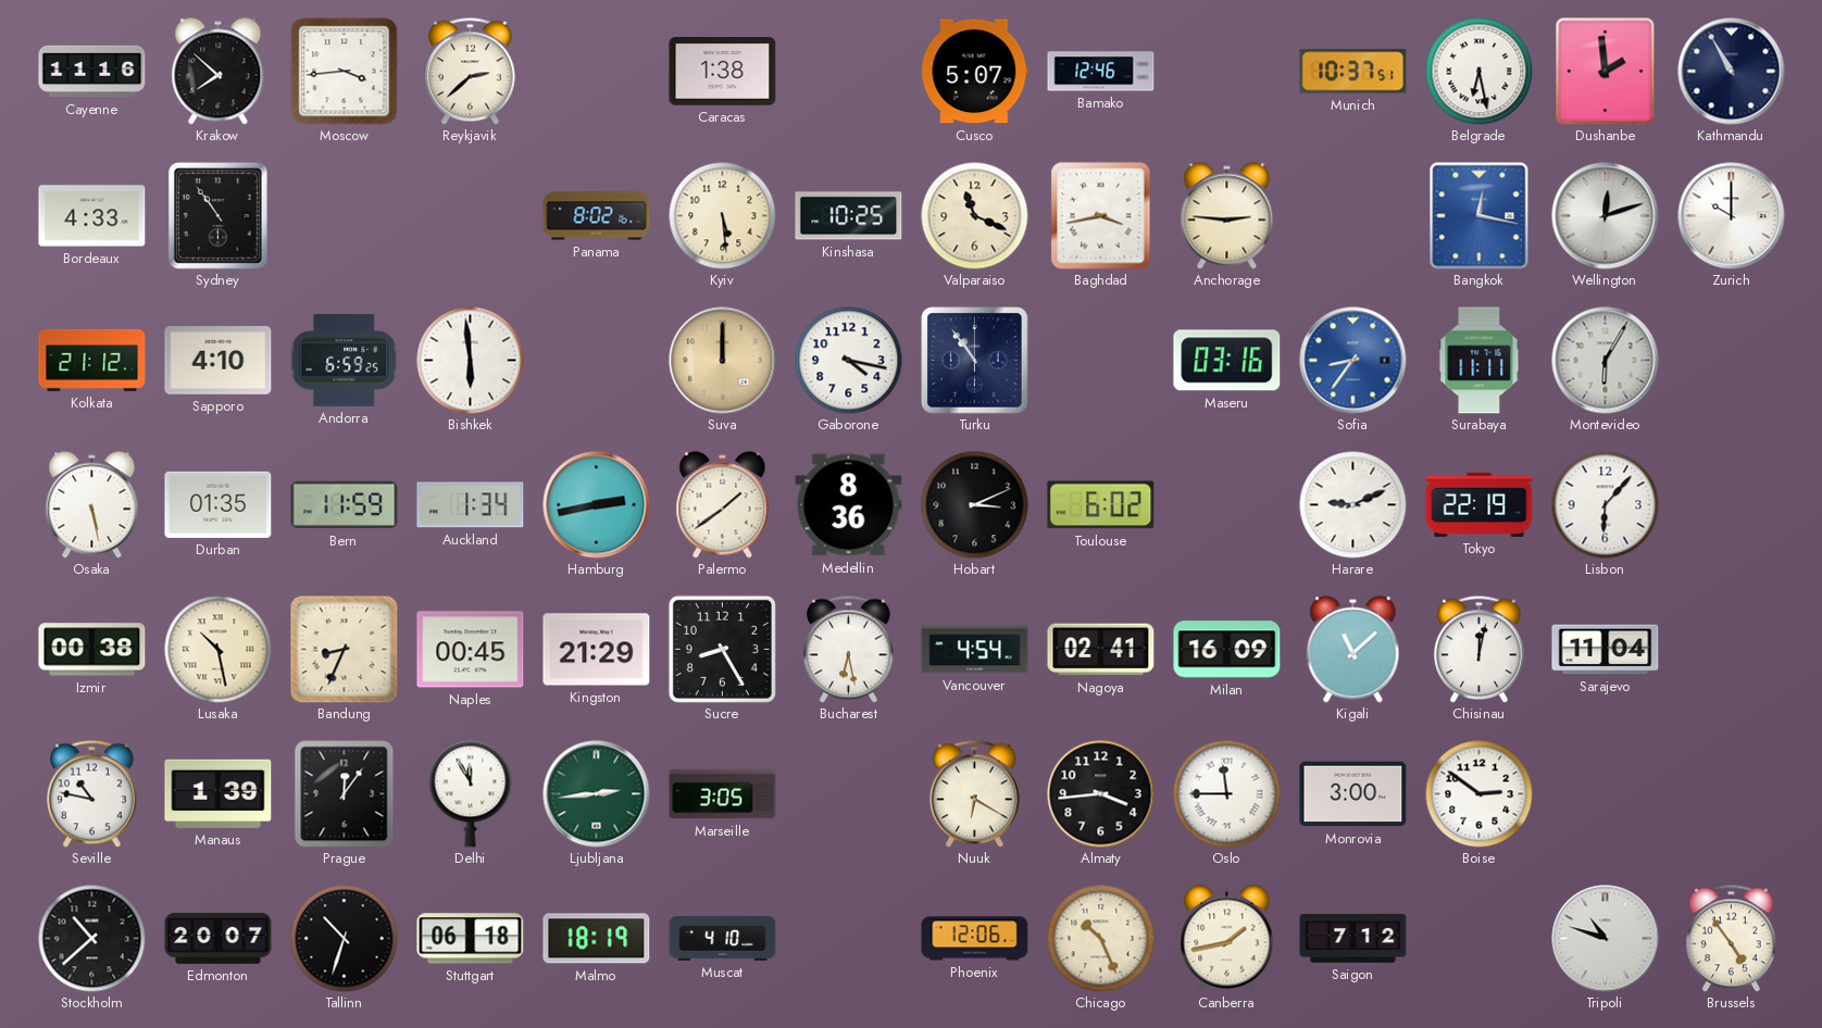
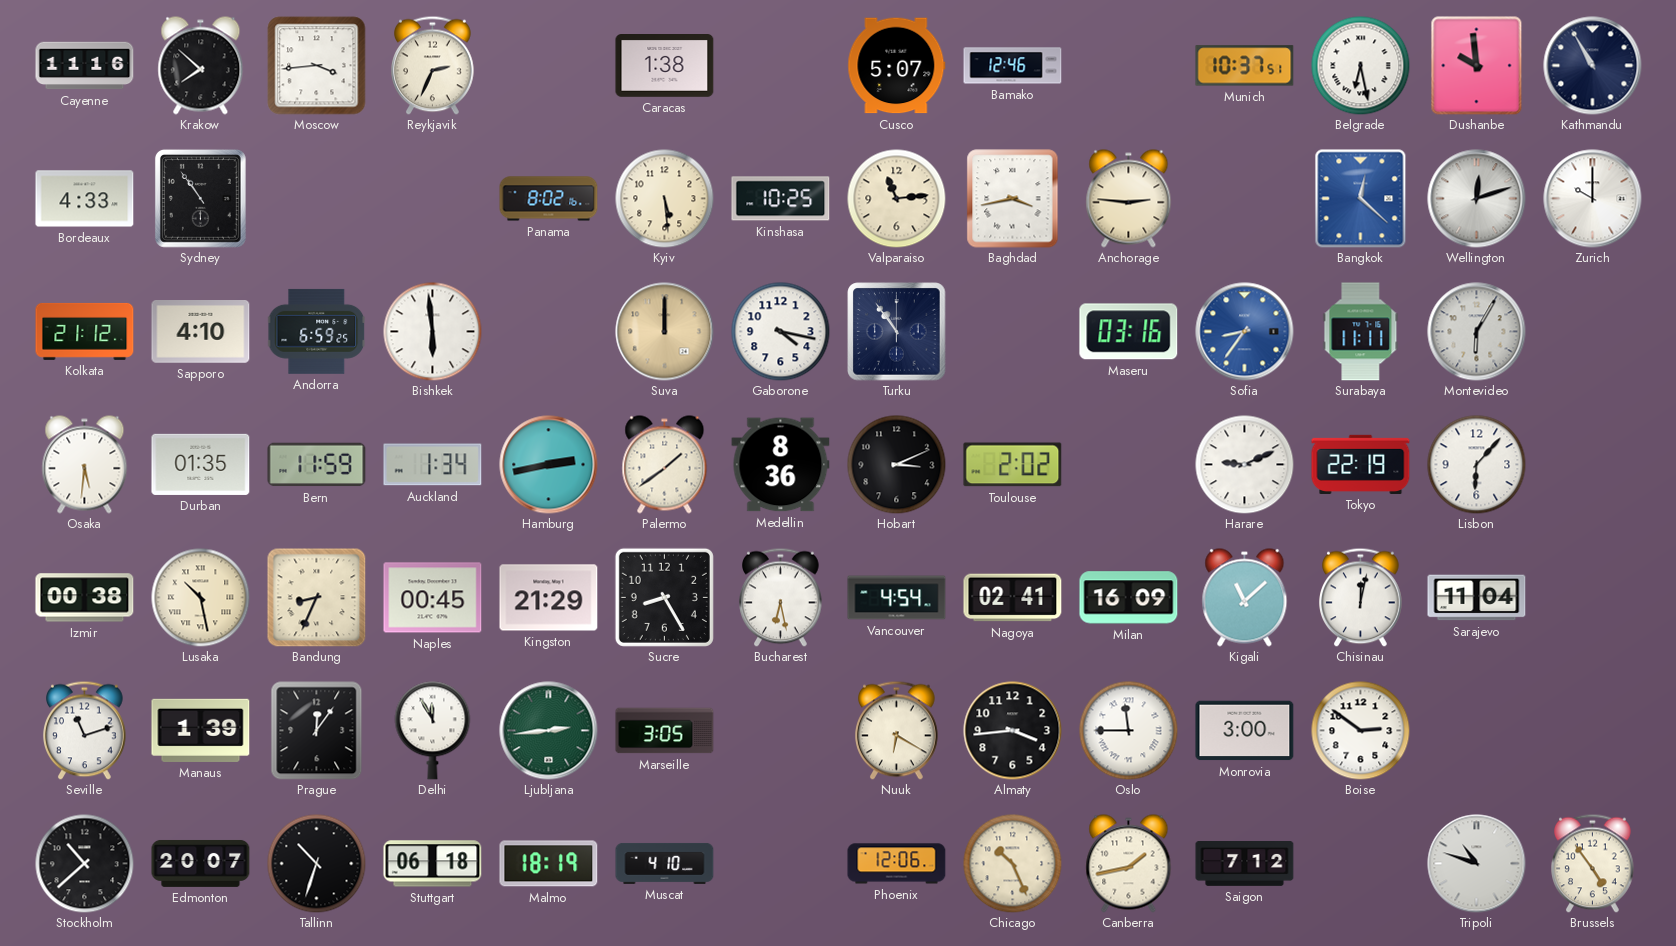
Reykjavik: 2:38 -> 2:34 (433, 65)
Dushanbe: 1:59 -> 9:59 (1477, 66)
Valparaiso: 11:19 -> 11:14 (897, 199)
Bangkok: 12:17 -> 12:22 (1361, 199)
Osaka: 5:28 -> 5:31 (85, 465)
Toulouse: 6:02 -> 2:02 (1013, 465)
Seville: 10:47 -> 11:12 (85, 730)
